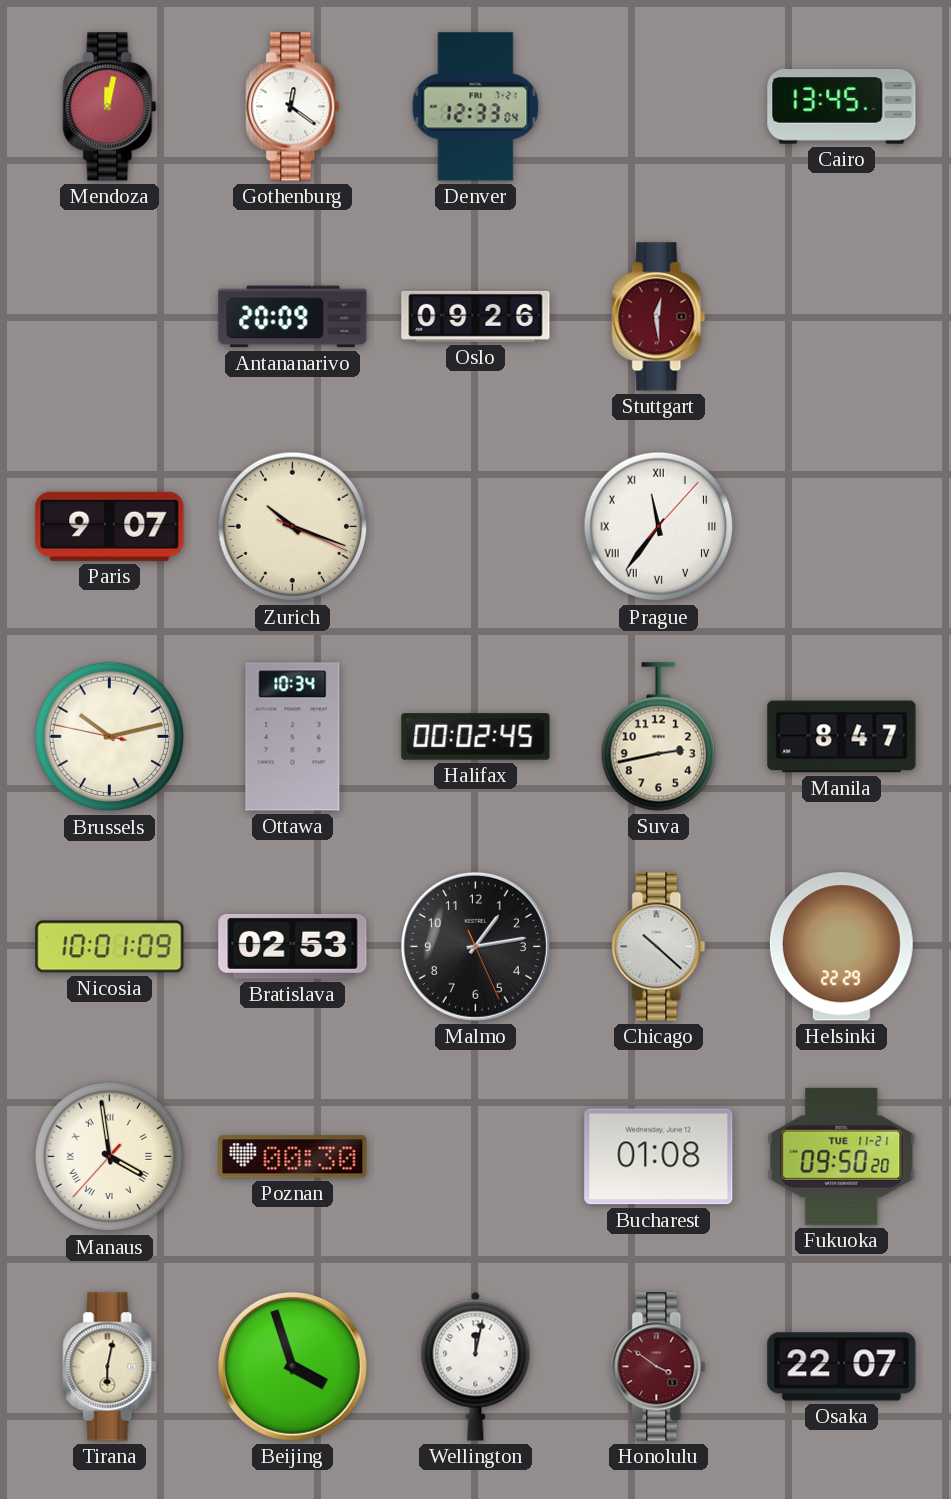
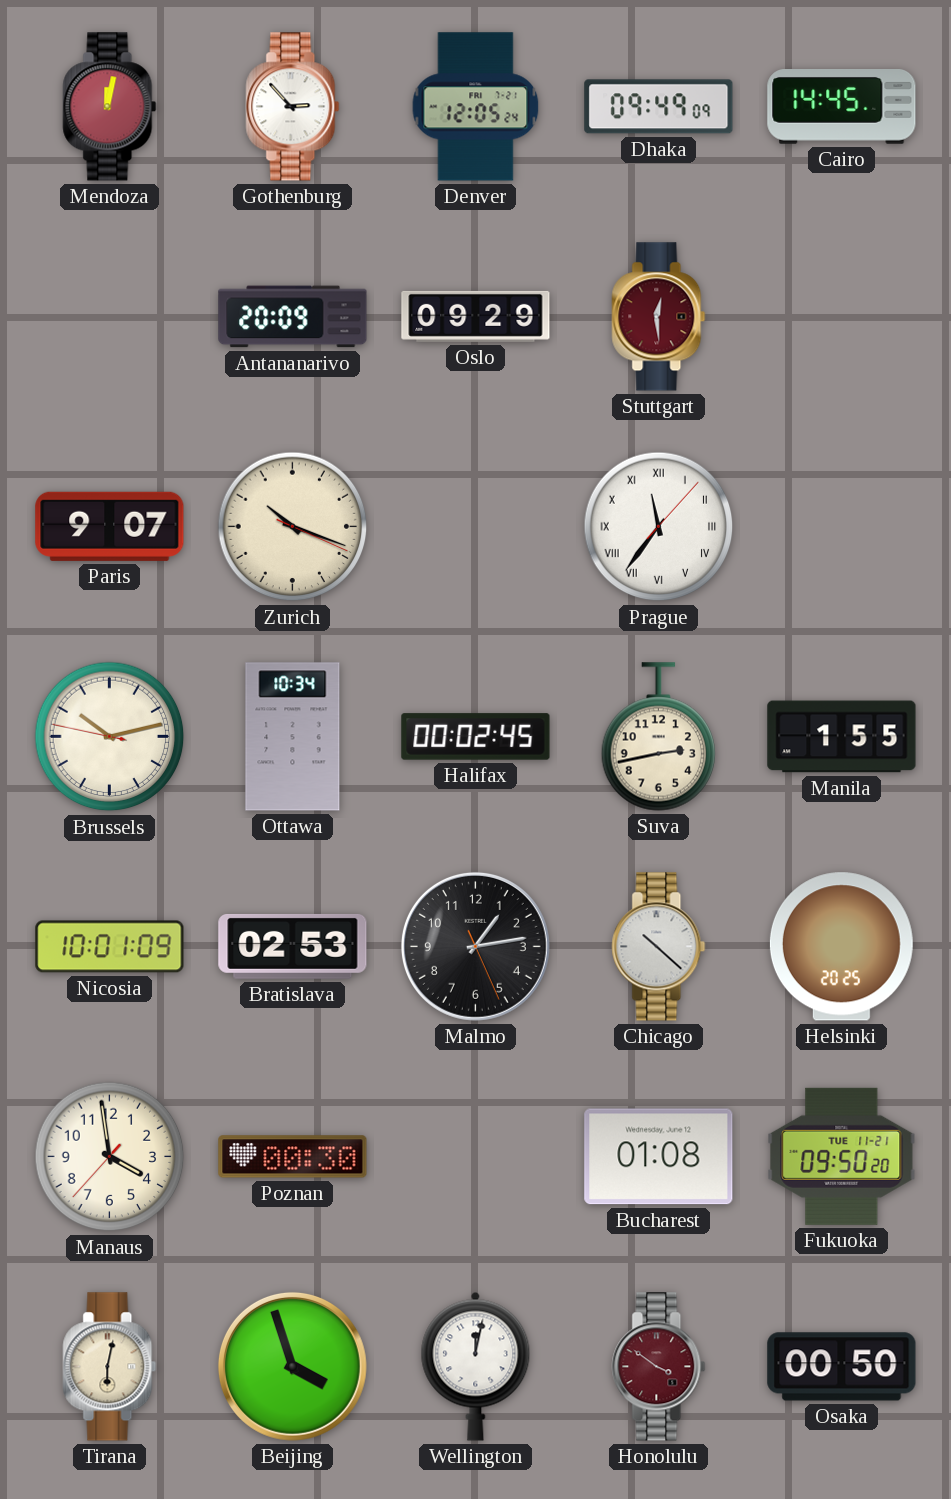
Gothenburg: 12:21 -> 2:53 (293, 107)
Denver: 12:33 -> 12:05 (476, 107)
Dhaka: none -> 09:49 (659, 107)
Cairo: 13:45 -> 14:45 (842, 107)
Oslo: 09:26 -> 09:29 (476, 316)
Manila: 8:47 -> 1:55 (842, 737)
Helsinki: 22:29 -> 20:25 (841, 947)
Manaus numerals: Roman -> Arabic (110, 1157)
Osaka: 22:07 -> 00:50 (842, 1367)
